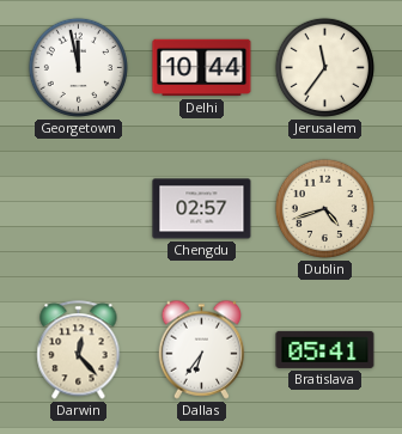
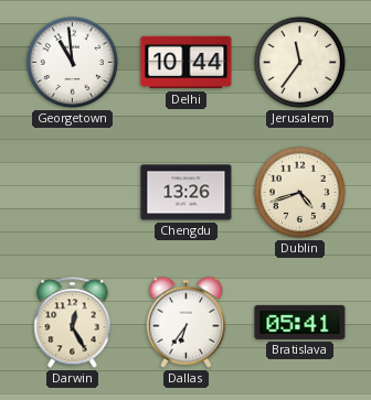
Georgetown: 11:58 -> 10:59 (72, 62)
Chengdu: 02:57 -> 13:26 (187, 193)
Darwin: 12:23 -> 12:25 (73, 323)
